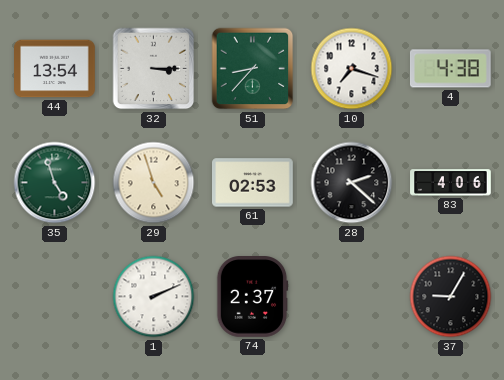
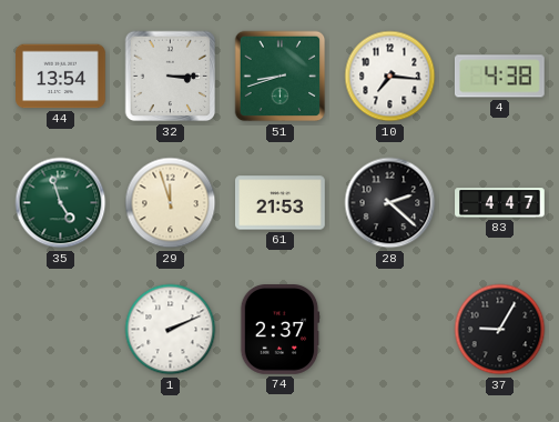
51: 8:37 -> 8:42 (281, 77)
10: 7:18 -> 7:16 (390, 77)
29: 4:57 -> 11:57 (171, 203)
61: 02:53 -> 21:53 (281, 203)
83: 4:06 -> 4:47 (500, 203)
